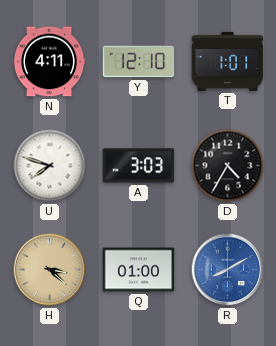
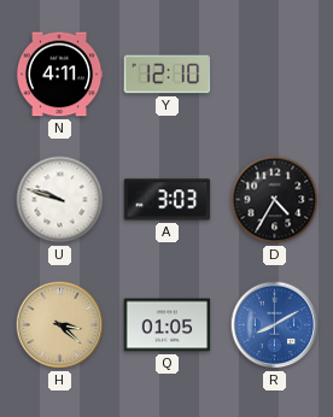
T: 1:01 -> none (228, 61)
U: 7:48 -> 9:48 (60, 200)
Q: 01:00 -> 01:05 (168, 325)
